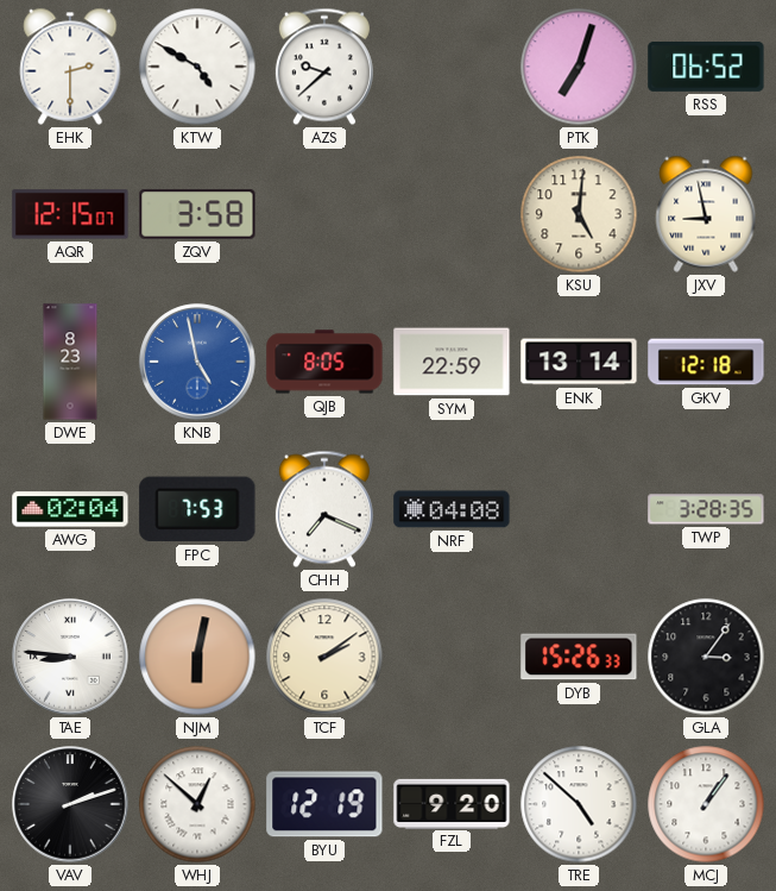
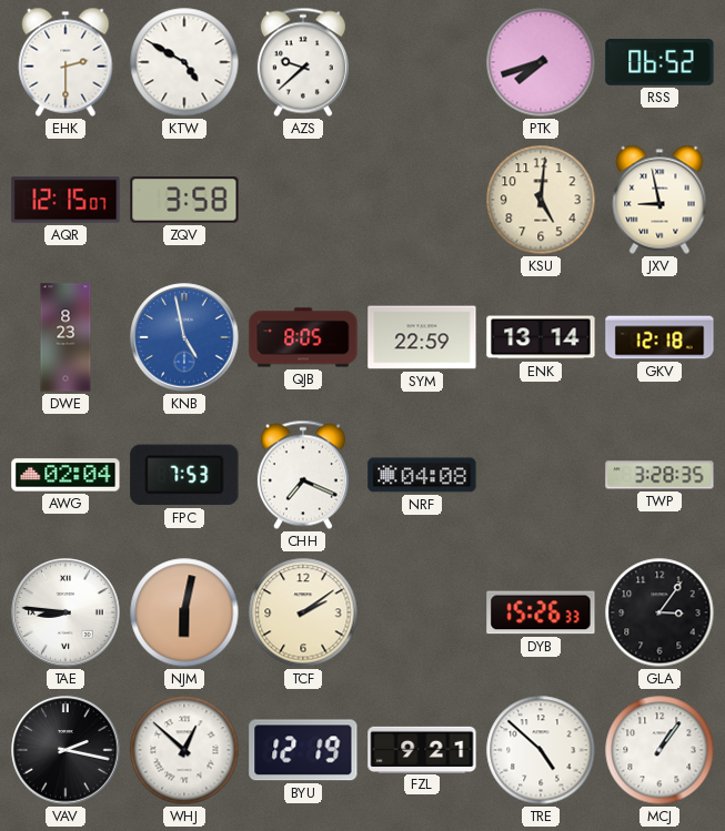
PTK: 7:03 -> 7:42 (541, 62)
VAV: 2:12 -> 2:17 (66, 750)
FZL: 9:20 -> 9:21 (422, 749)
